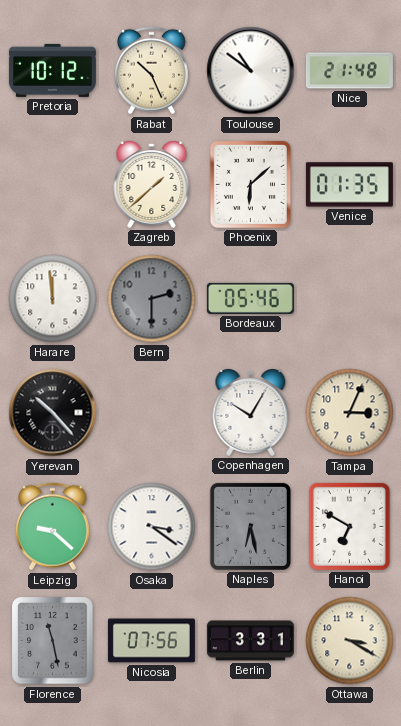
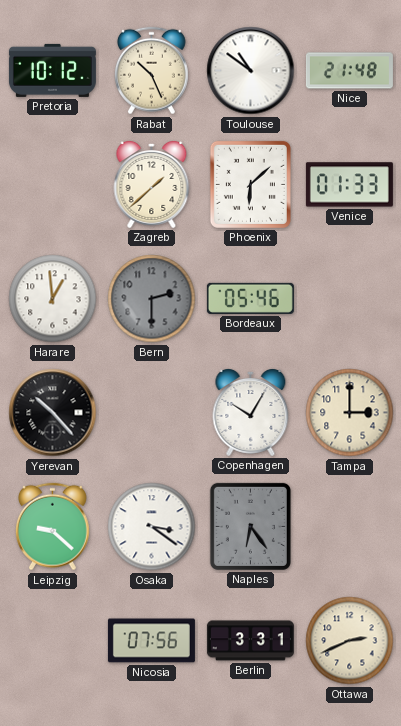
Venice: 01:35 -> 01:33 (349, 185)
Harare: 11:59 -> 12:59 (53, 299)
Tampa: 3:04 -> 3:00 (350, 413)
Naples: 6:28 -> 6:24 (250, 526)
Hanoi: 6:50 -> none (349, 526)
Florence: 11:28 -> none (53, 641)
Ottawa: 3:20 -> 2:41 (350, 641)
